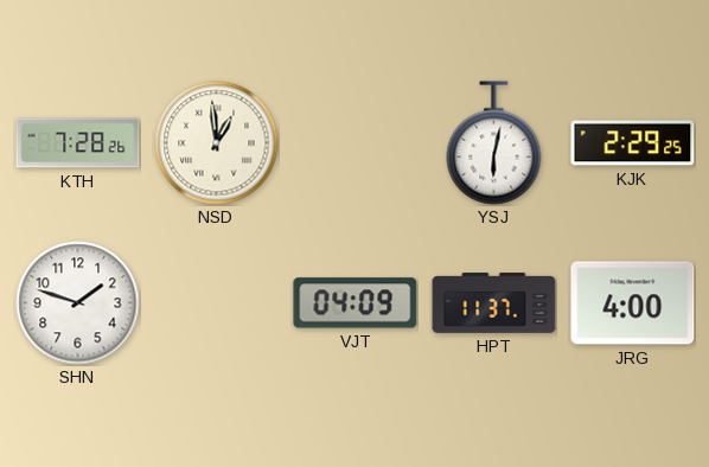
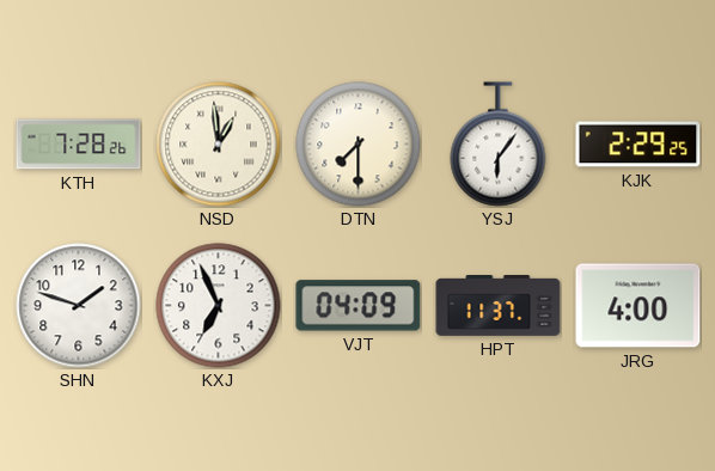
DTN: none -> 7:30 (359, 145)
YSJ: 6:02 -> 6:06 (499, 145)
KXJ: none -> 6:56 (219, 306)
